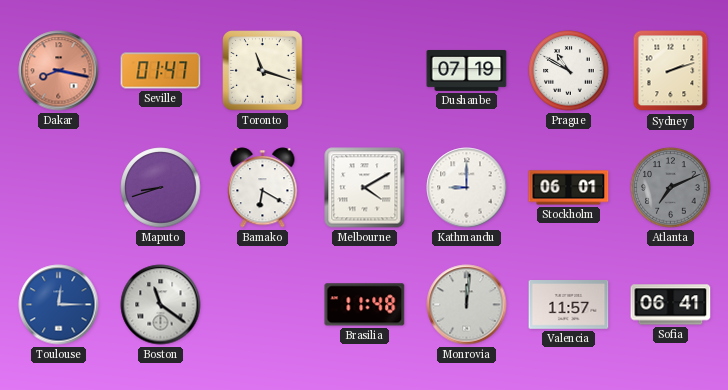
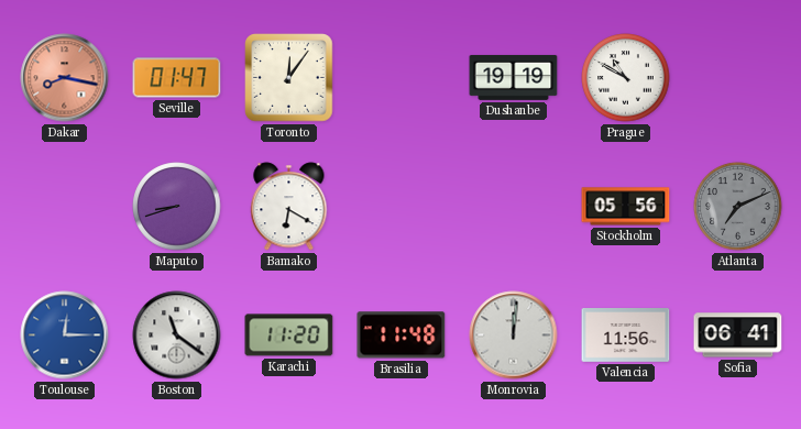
Toronto: 11:18 -> 12:06 (289, 78)
Dushanbe: 07:19 -> 19:19 (514, 77)
Sydney: 2:12 -> none (671, 71)
Melbourne: 4:10 -> none (365, 188)
Kathmandu: 9:00 -> none (467, 188)
Stockholm: 06:01 -> 05:56 (626, 207)
Karachi: none -> 11:20 (289, 335)
Valencia: 11:57 -> 11:56 (626, 335)
